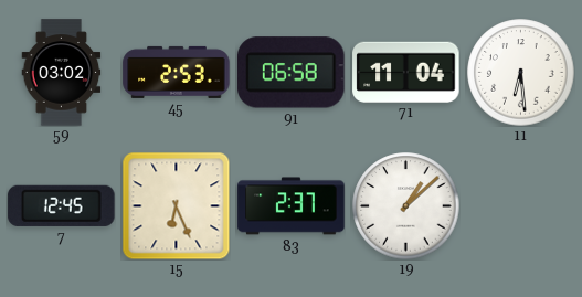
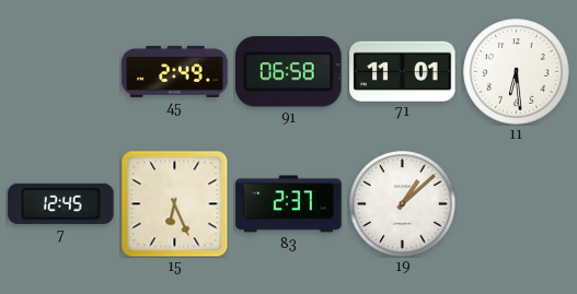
59: 03:02 -> none (62, 73)
45: 2:53 -> 2:49 (175, 71)
71: 11:04 -> 11:01 (403, 71)
